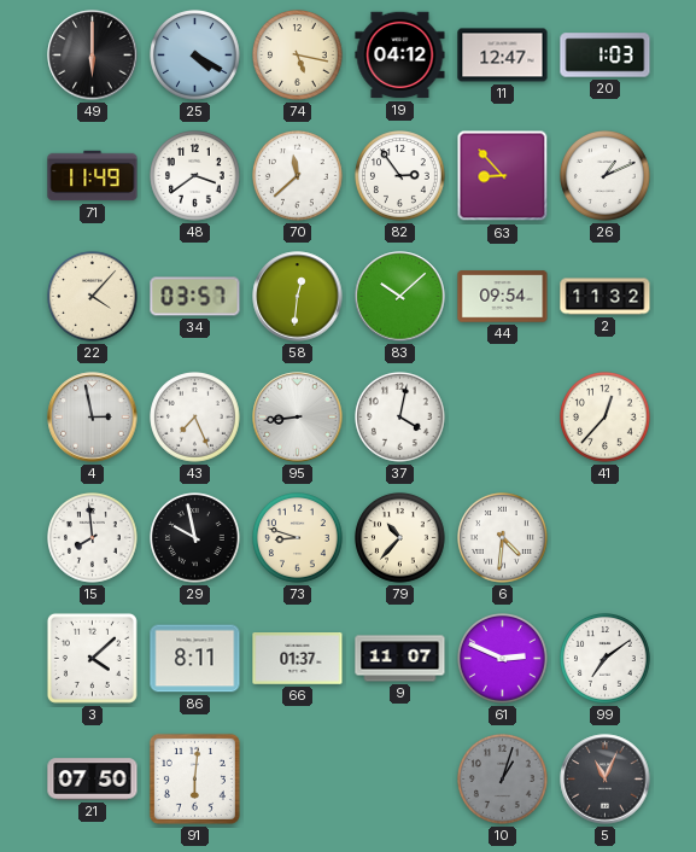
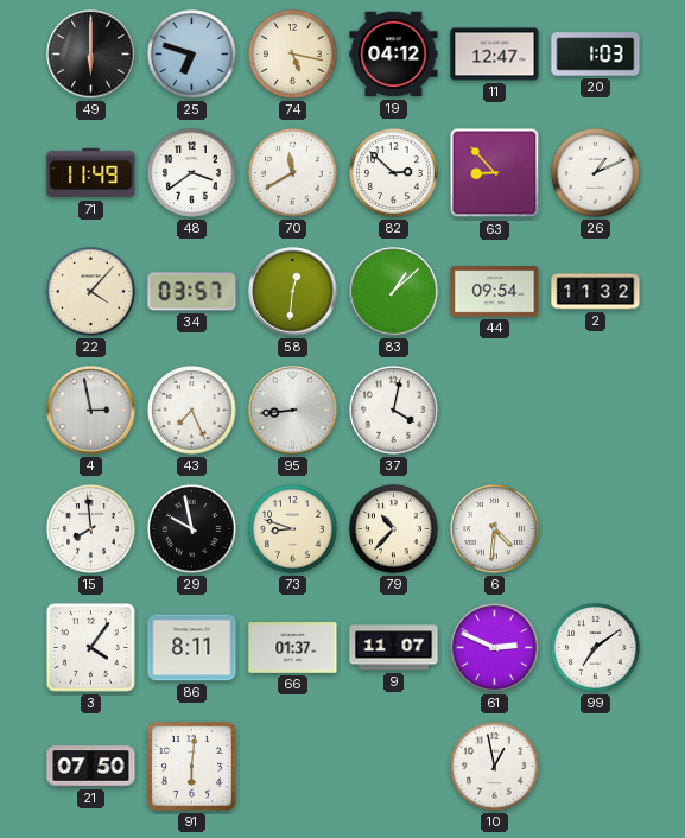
25: 4:20 -> 6:48 (192, 55)
70: 11:38 -> 11:40 (293, 173)
82: 2:54 -> 2:52 (394, 173)
83: 10:08 -> 1:08 (394, 292)
41: 12:37 -> none (606, 418)
3: 4:08 -> 4:06 (90, 647)
10: 1:03 -> 12:58 (495, 767)
10 dial: grey -> white (495, 767)
5: 11:04 -> none (606, 780)
